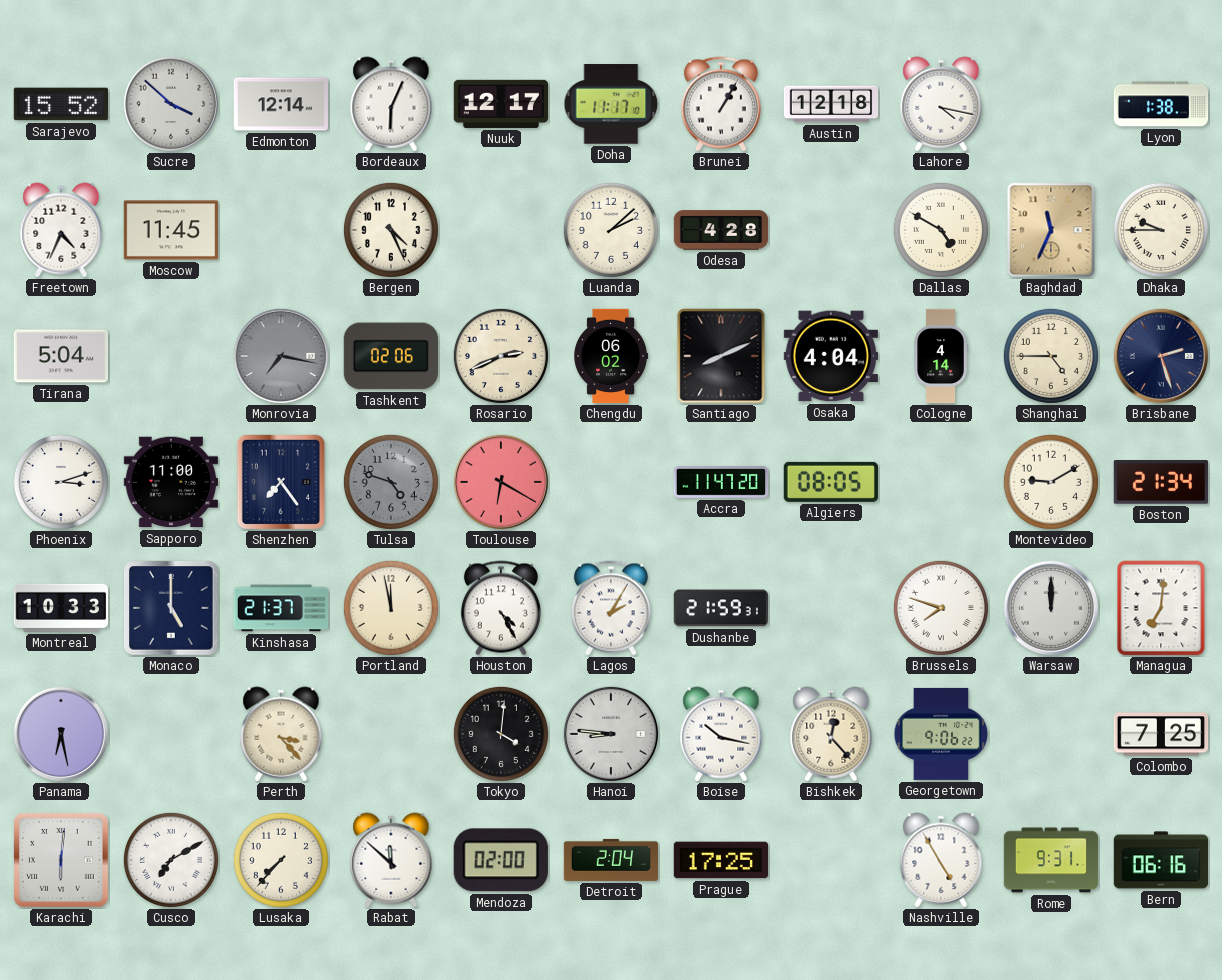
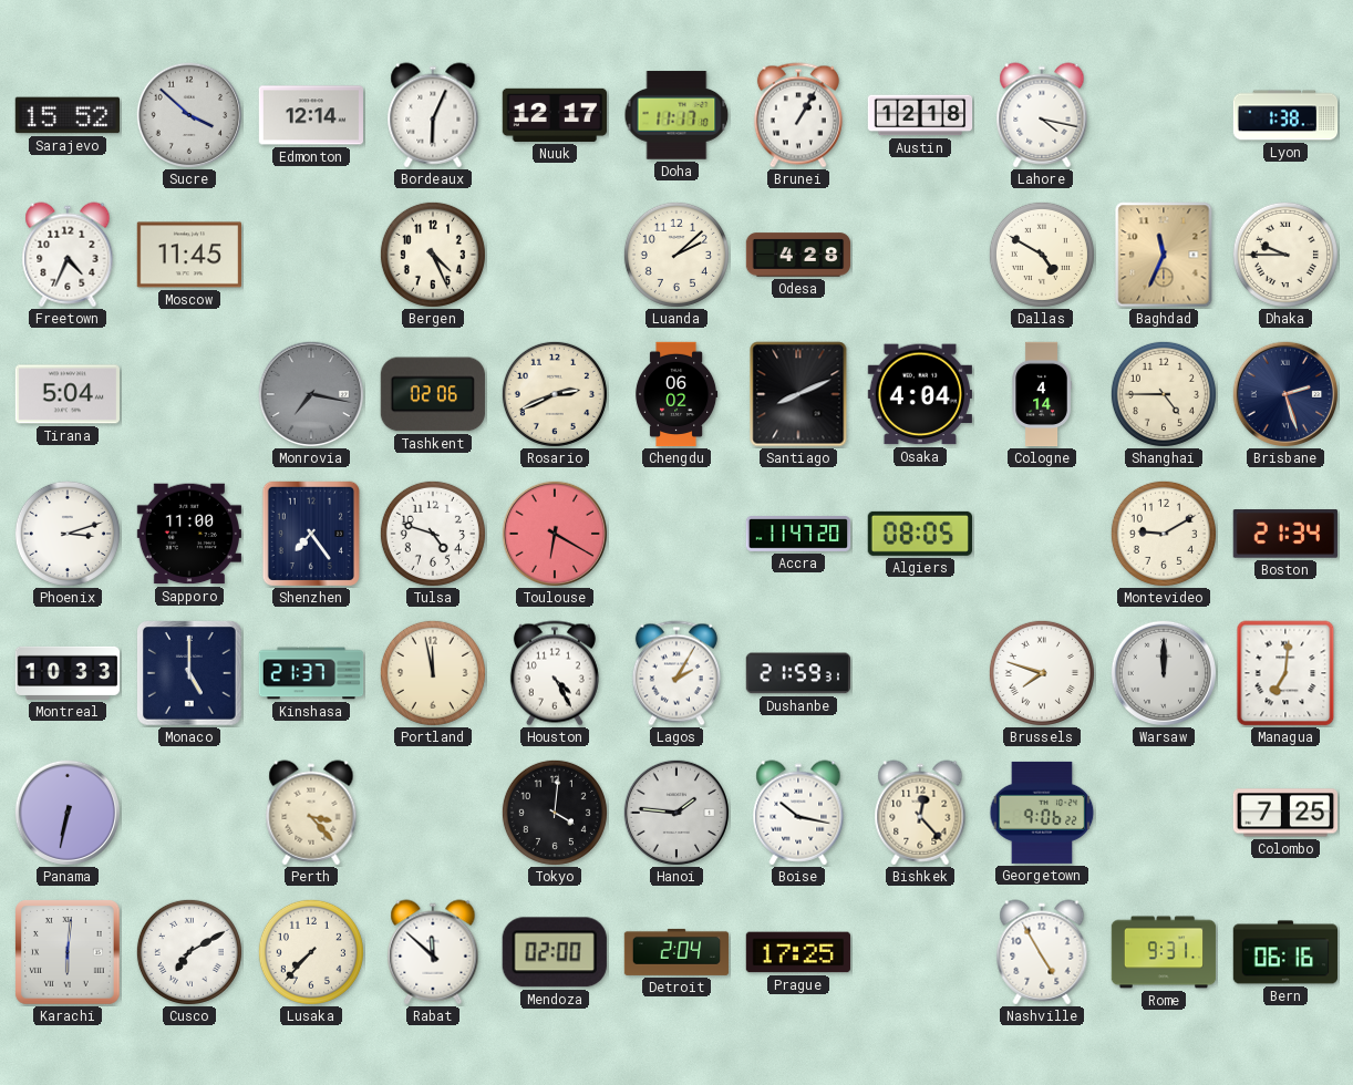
Tulsa dial: grey -> white (433, 534)
Panama: 6:28 -> 6:32 (66, 812)
Hanoi: 8:46 -> 1:46 (675, 812)
